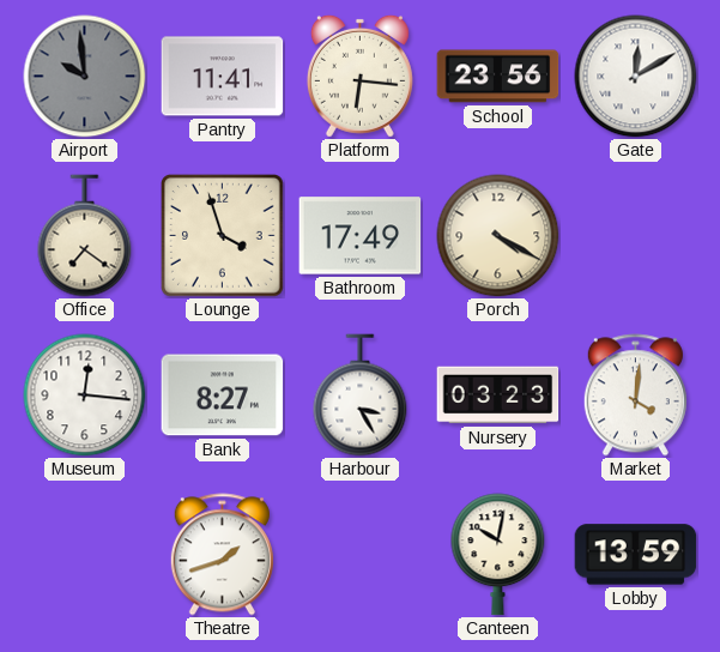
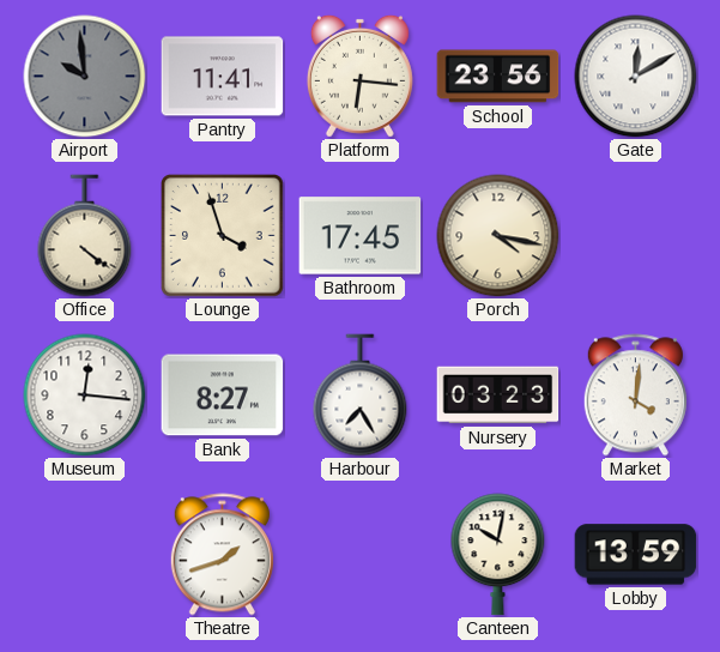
Office: 7:21 -> 4:21 (85, 236)
Bathroom: 17:49 -> 17:45 (361, 236)
Porch: 4:20 -> 4:17 (498, 236)
Harbour: 3:25 -> 7:25 (361, 396)
